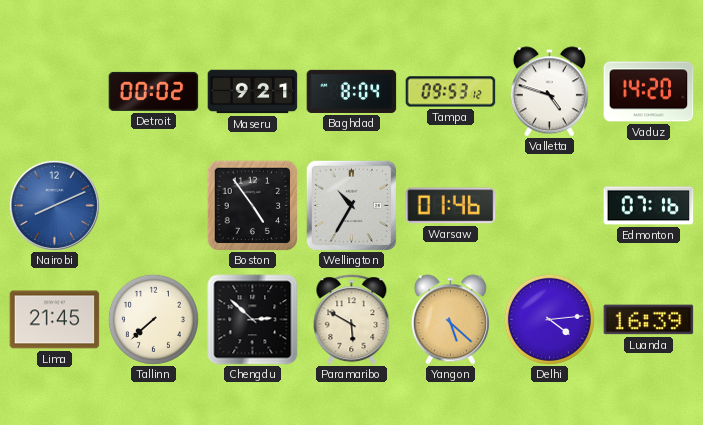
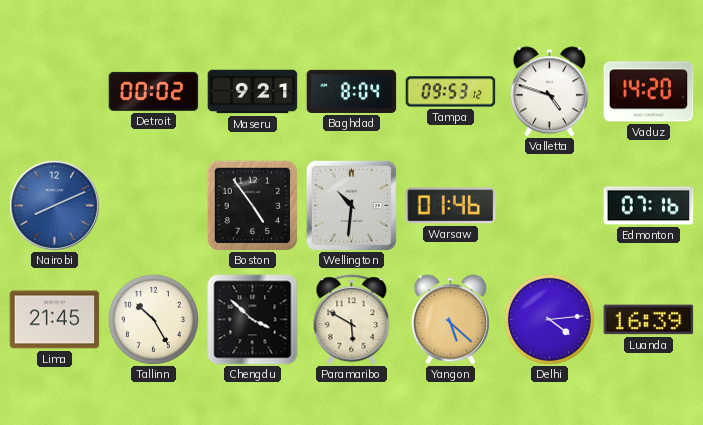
Wellington: 10:35 -> 10:31 (351, 205)
Tallinn: 7:38 -> 10:25 (153, 319)
Chengdu: 2:52 -> 3:52 (253, 320)
